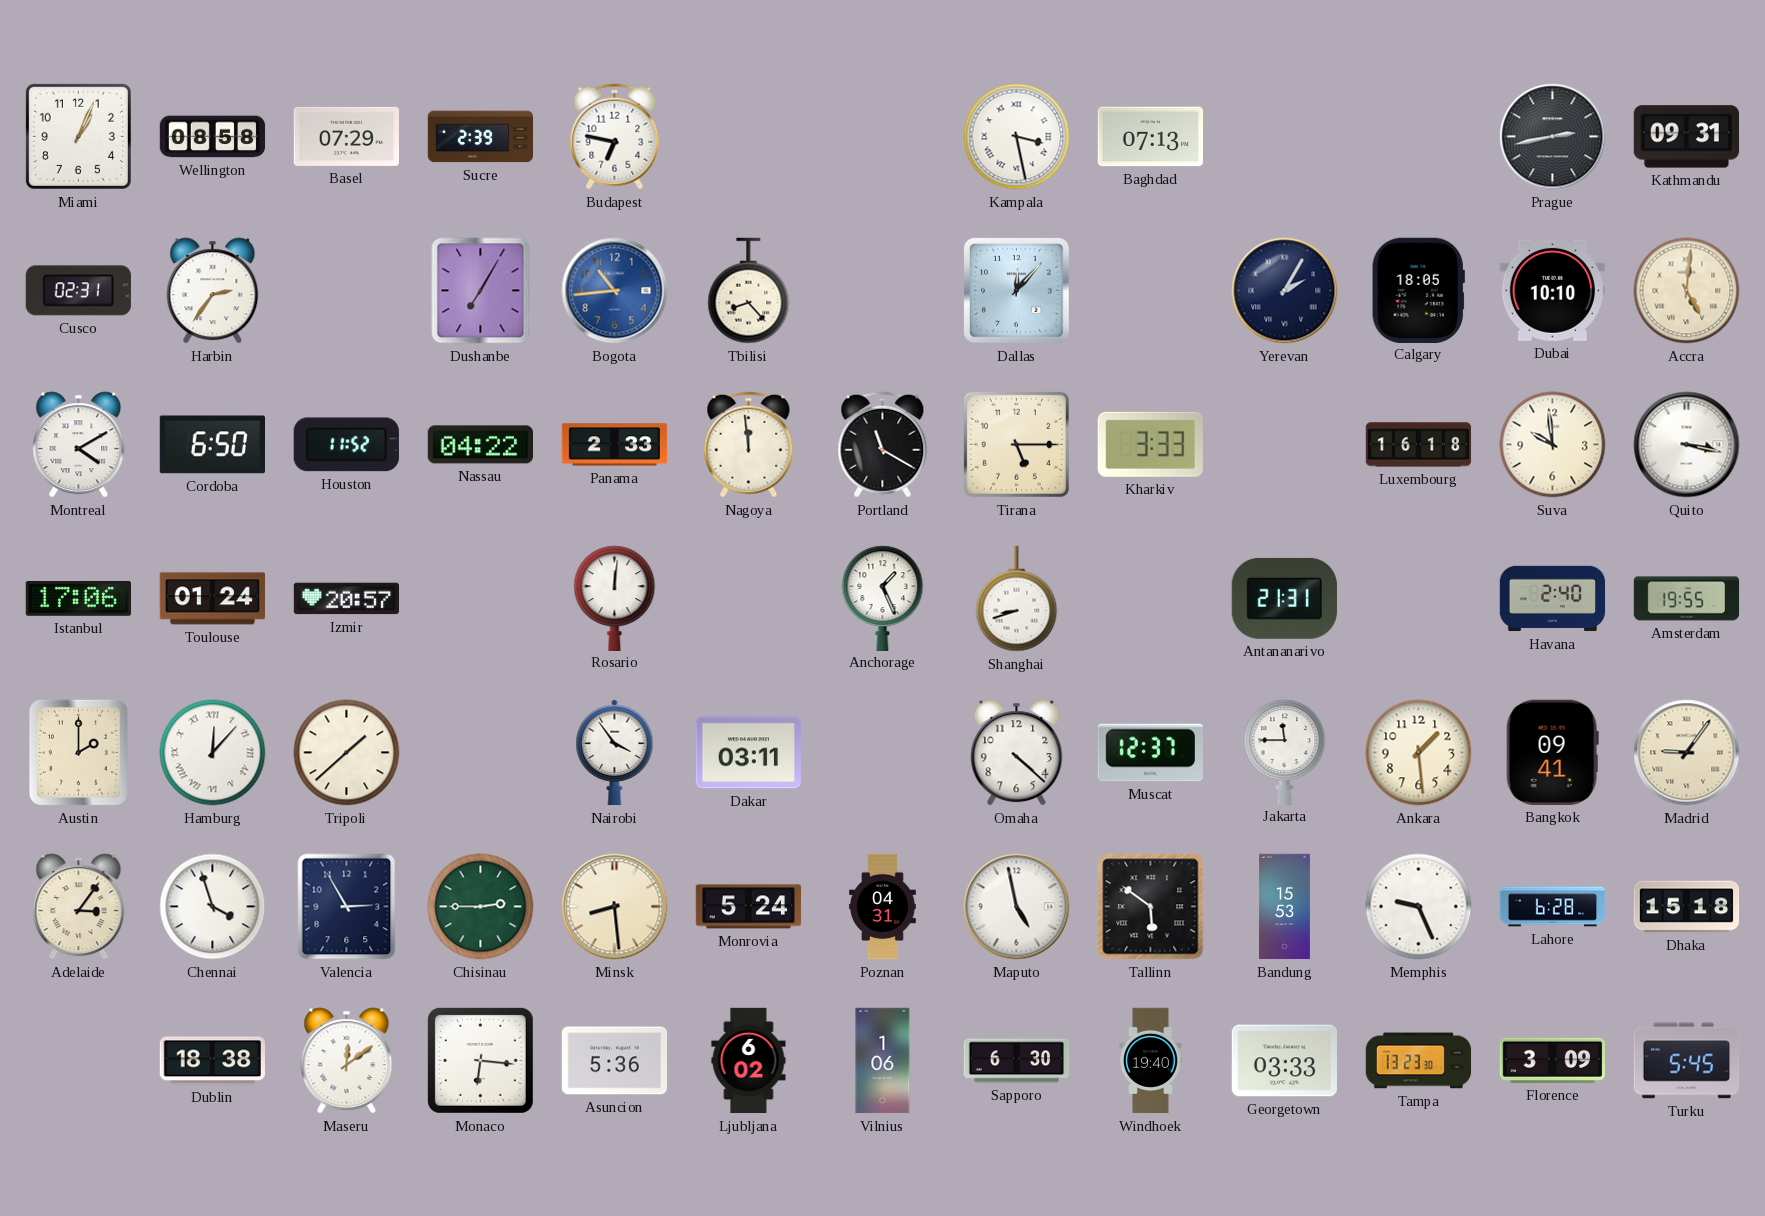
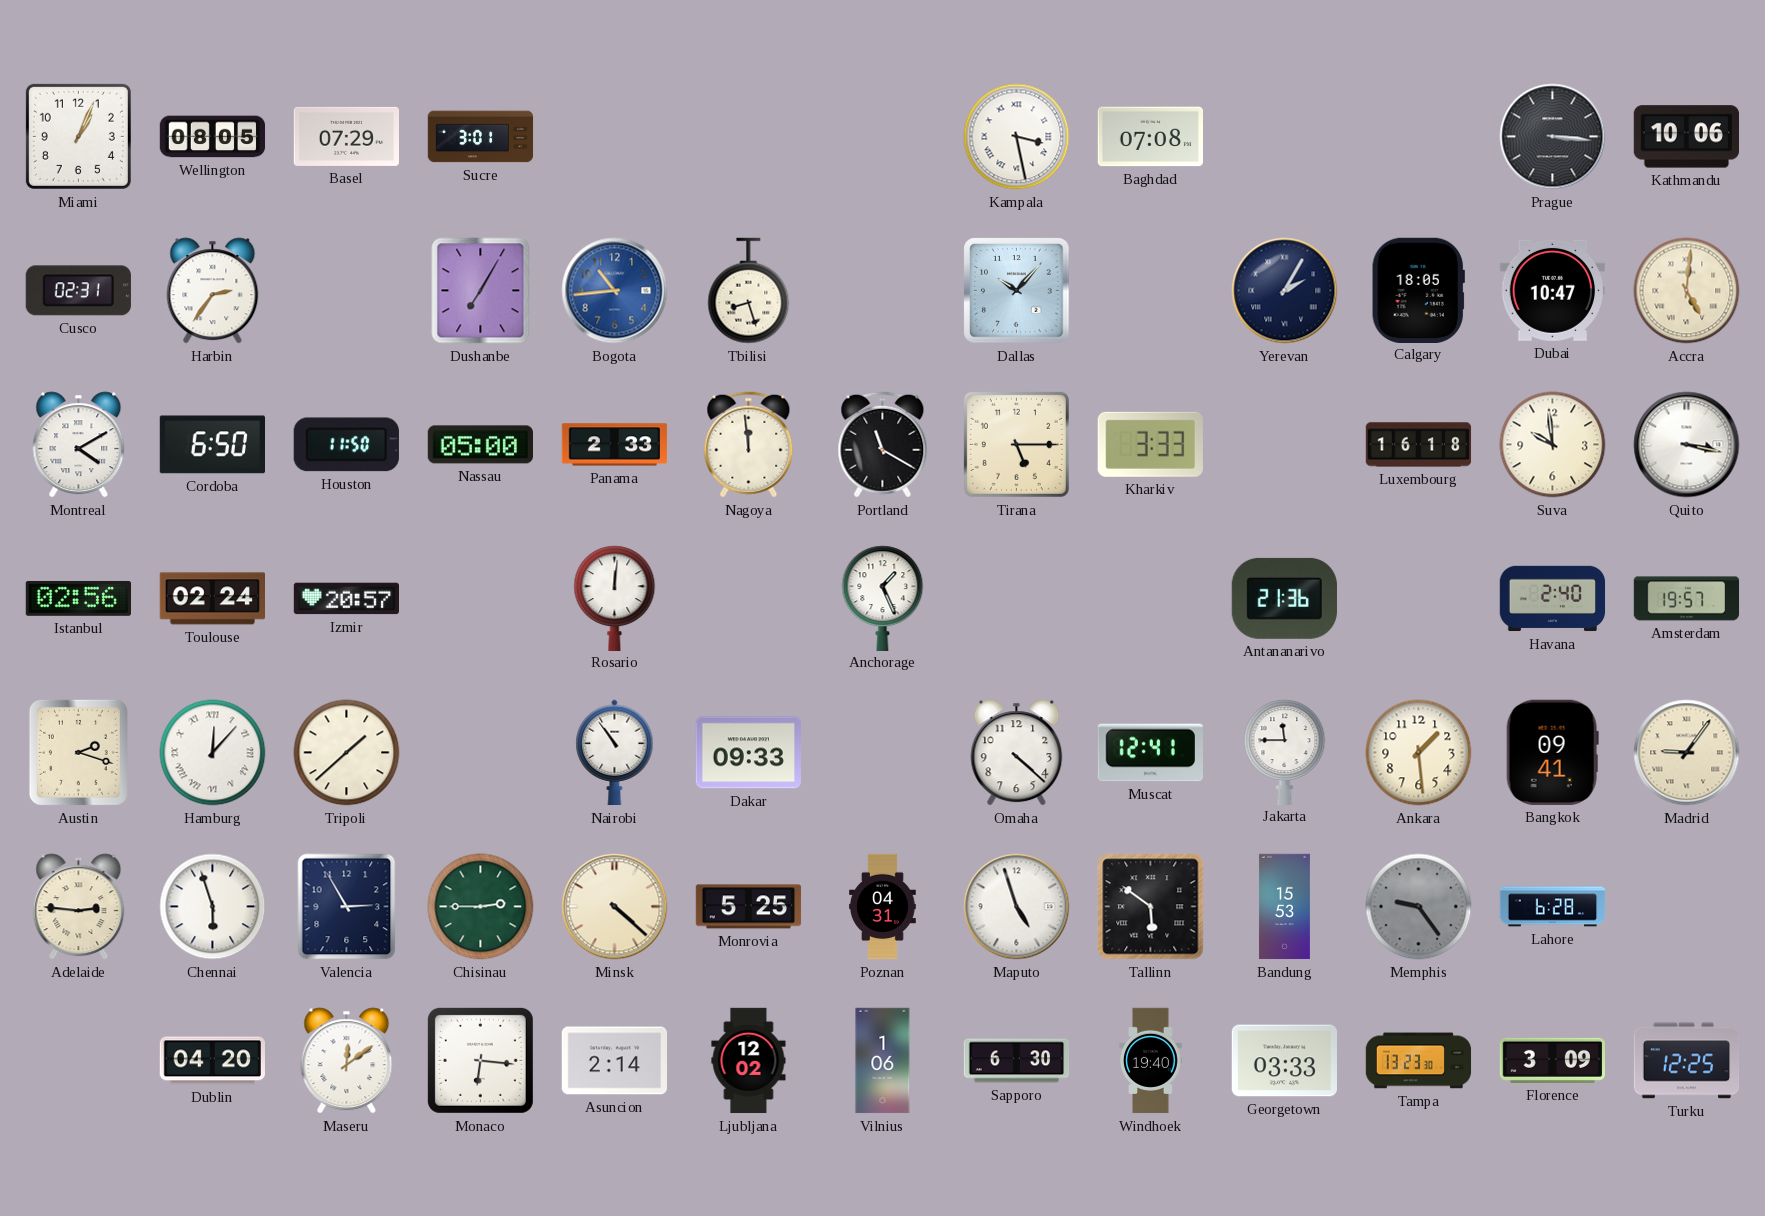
Wellington: 08:58 -> 08:05 (213, 137)
Sucre: 2:39 -> 3:01 (481, 137)
Budapest: 6:47 -> none (615, 137)
Baghdad: 07:13 -> 07:08 (1150, 137)
Prague: 2:43 -> 3:16 (1553, 137)
Kathmandu: 09:31 -> 10:06 (1686, 137)
Tbilisi: 8:23 -> 8:27 (749, 291)
Dallas: 12:07 -> 10:07 (1017, 291)
Dubai: 10:10 -> 10:47 (1552, 290)
Houston: 11:52 -> 11:50 (346, 445)
Nassau: 04:22 -> 05:00 (480, 445)
Istanbul: 17:06 -> 02:56 (78, 598)
Toulouse: 01:24 -> 02:24 (212, 599)
Shanghai: 8:42 -> none (1017, 599)
Antananarivo: 21:31 -> 21:36 (1284, 598)
Amsterdam: 19:55 -> 19:57 (1687, 599)
Austin: 2:00 -> 2:18 (78, 752)
Nairobi: 3:54 -> 10:54 (615, 753)
Dakar: 03:11 -> 09:33 (748, 753)
Muscat: 12:37 -> 12:41 (1150, 753)
Adelaide: 3:06 -> 2:46 (79, 907)
Chennai: 3:57 -> 5:57 (213, 907)
Minsk: 8:29 -> 4:22 (615, 907)
Monrovia: 5:24 -> 5:25 (749, 907)
Maputo: 4:58 -> 4:57 (1017, 907)
Memphis: 9:26 -> 9:24 (1419, 907)
Memphis dial: white -> grey (1419, 907)
Dhaka: 15:18 -> none (1687, 907)
Dublin: 18:38 -> 04:20 (212, 1061)
Asuncion: 5:36 -> 2:14 (614, 1061)
Ljubljana: 6:02 -> 12:02 (749, 1061)
Turku: 5:45 -> 12:25 (1687, 1061)
